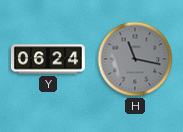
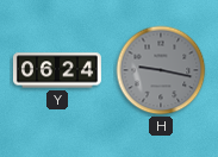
H: 11:17 -> 9:17 (161, 70)
